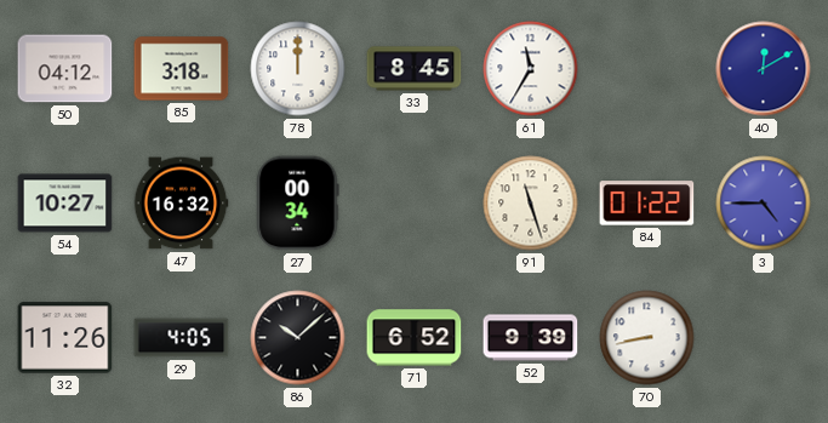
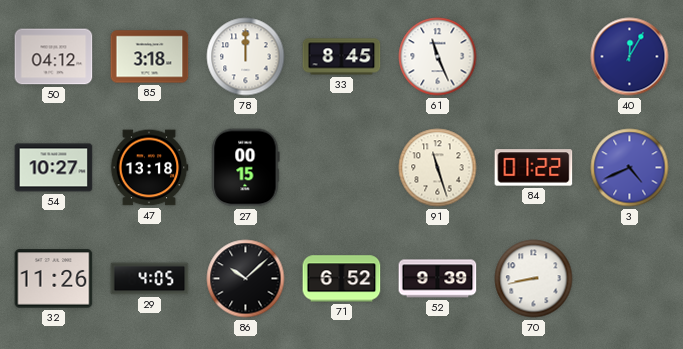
61: 11:35 -> 11:26 (438, 57)
40: 12:10 -> 12:05 (630, 57)
47: 16:32 -> 13:18 (149, 168)
27: 00:34 -> 00:15 (246, 168)
3: 4:45 -> 4:41 (630, 168)
